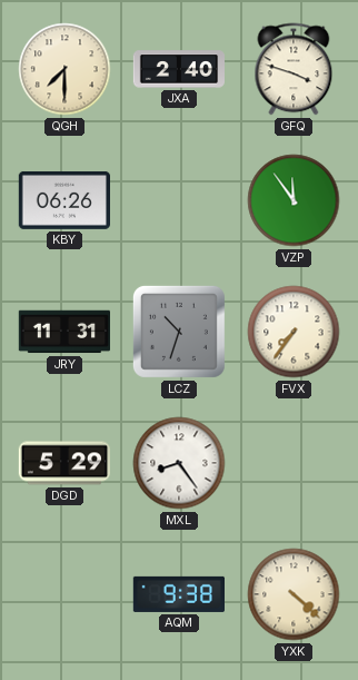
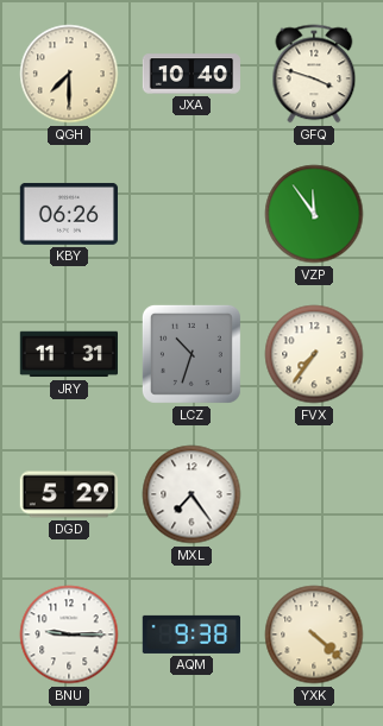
JXA: 2:40 -> 10:40 (191, 74)
MXL: 8:24 -> 7:24 (191, 494)
BNU: none -> 9:15 (69, 635)
